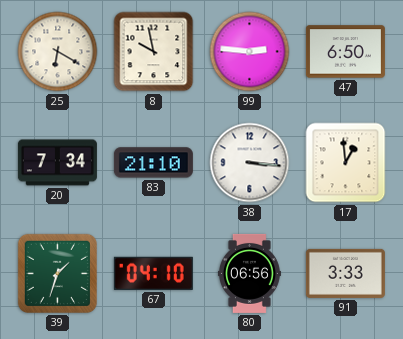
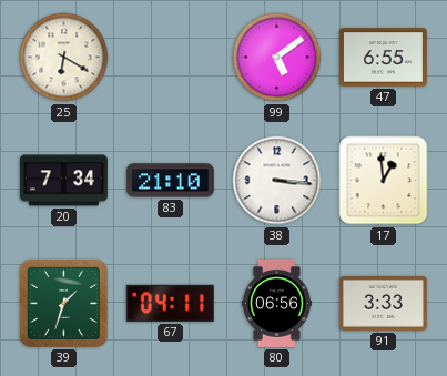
8: 9:58 -> none (154, 52)
99: 2:46 -> 5:09 (277, 58)
47: 6:50 -> 6:55 (383, 58)
67: 04:10 -> 04:11 (170, 303)
